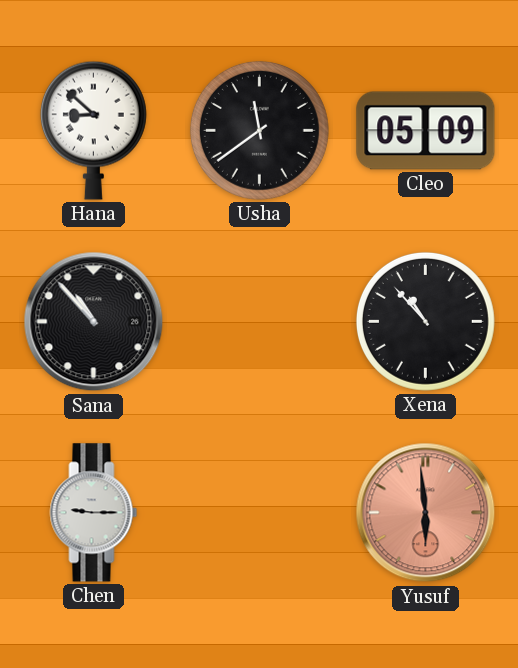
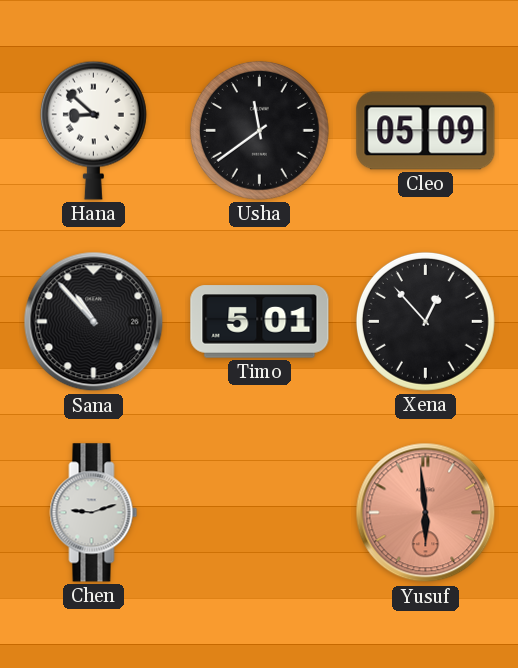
Timo: none -> 5:01 (260, 322)
Xena: 10:53 -> 12:53 (425, 321)
Chen: 9:15 -> 9:12 (94, 513)
